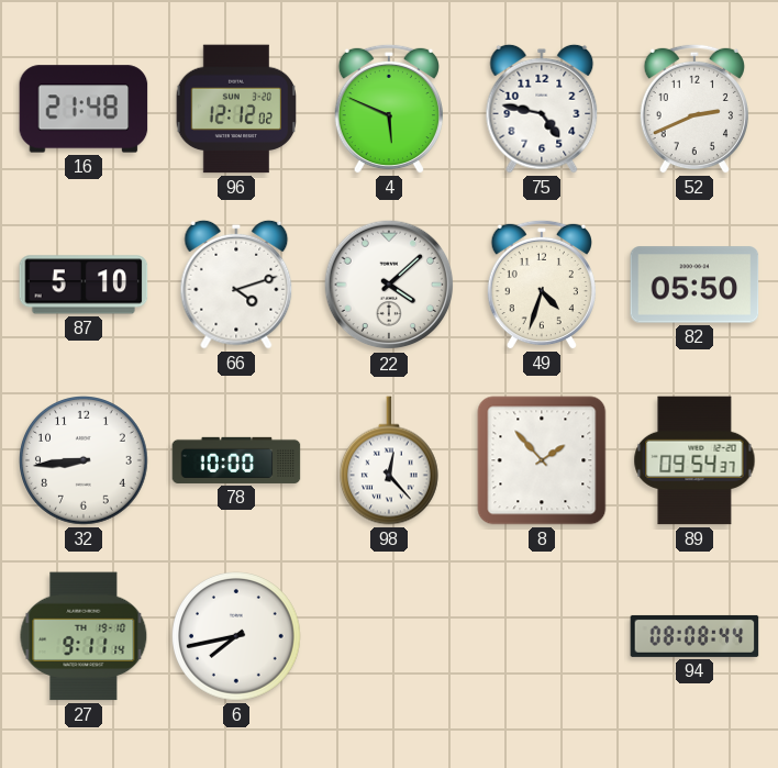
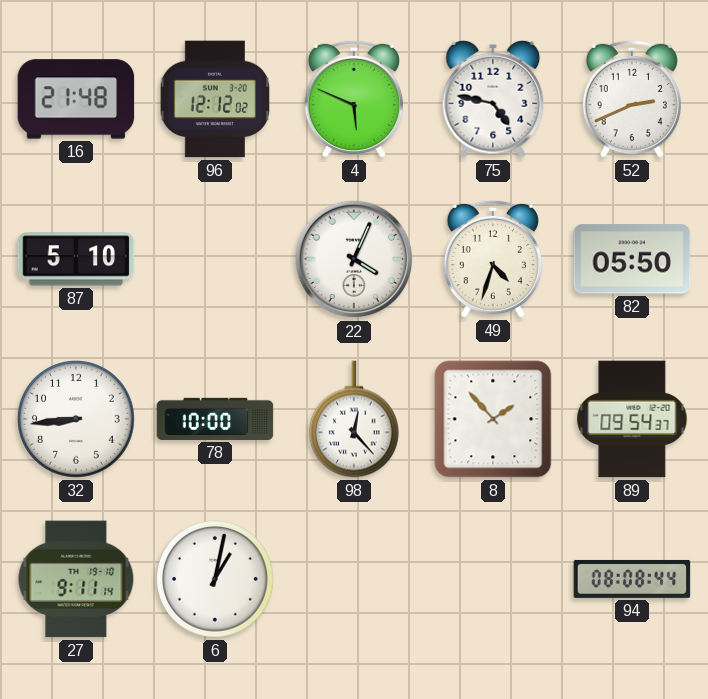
66: 4:12 -> none (236, 285)
22: 4:08 -> 4:04 (354, 259)
6: 7:43 -> 1:02 (216, 580)
